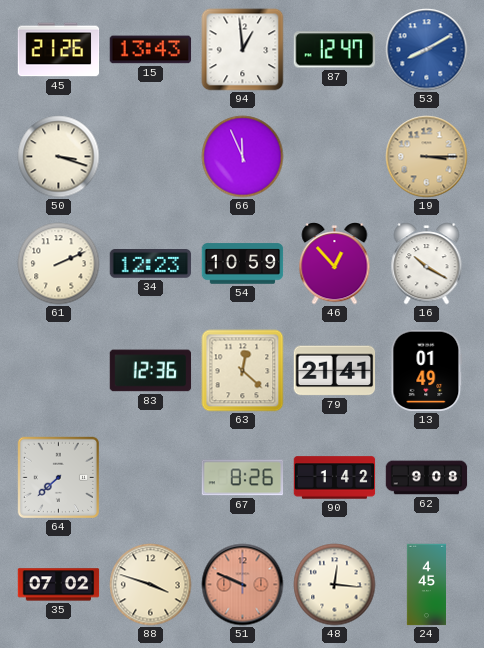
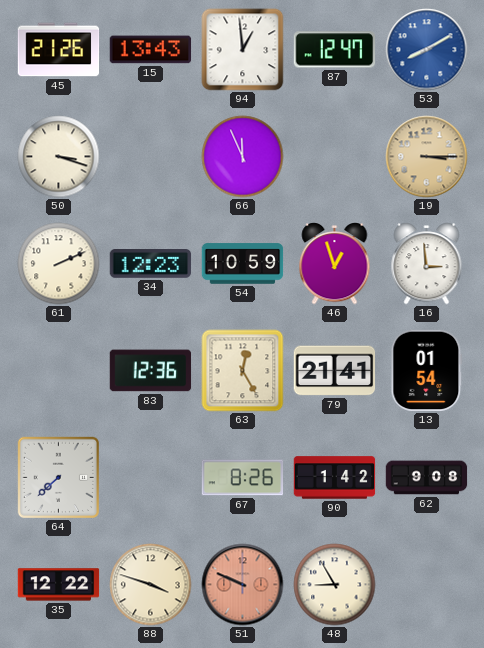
46: 12:53 -> 12:57 (335, 264)
16: 10:20 -> 2:59 (427, 264)
63: 12:22 -> 12:25 (243, 371)
13: 01:49 -> 01:54 (427, 371)
35: 07:02 -> 12:22 (59, 585)
48: 12:16 -> 8:55 (335, 585)
24: 4:45 -> none (426, 585)
